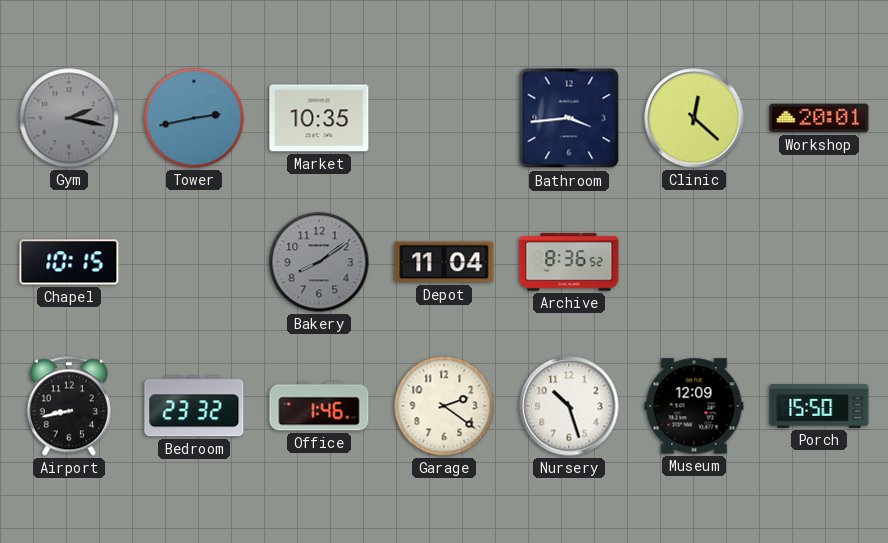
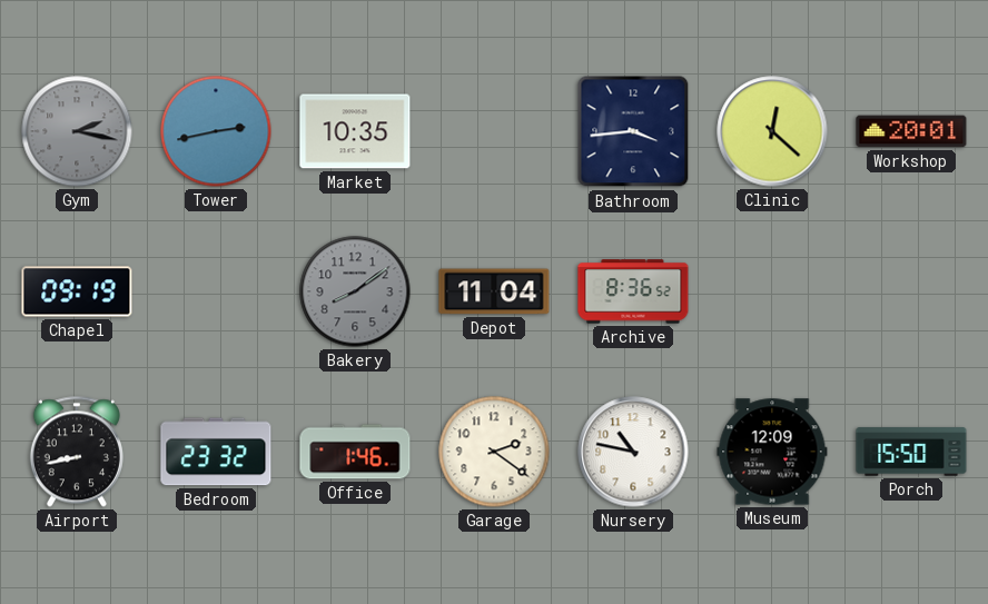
Chapel: 10:15 -> 09:19 (77, 291)
Nursery: 10:27 -> 10:47 (633, 452)
